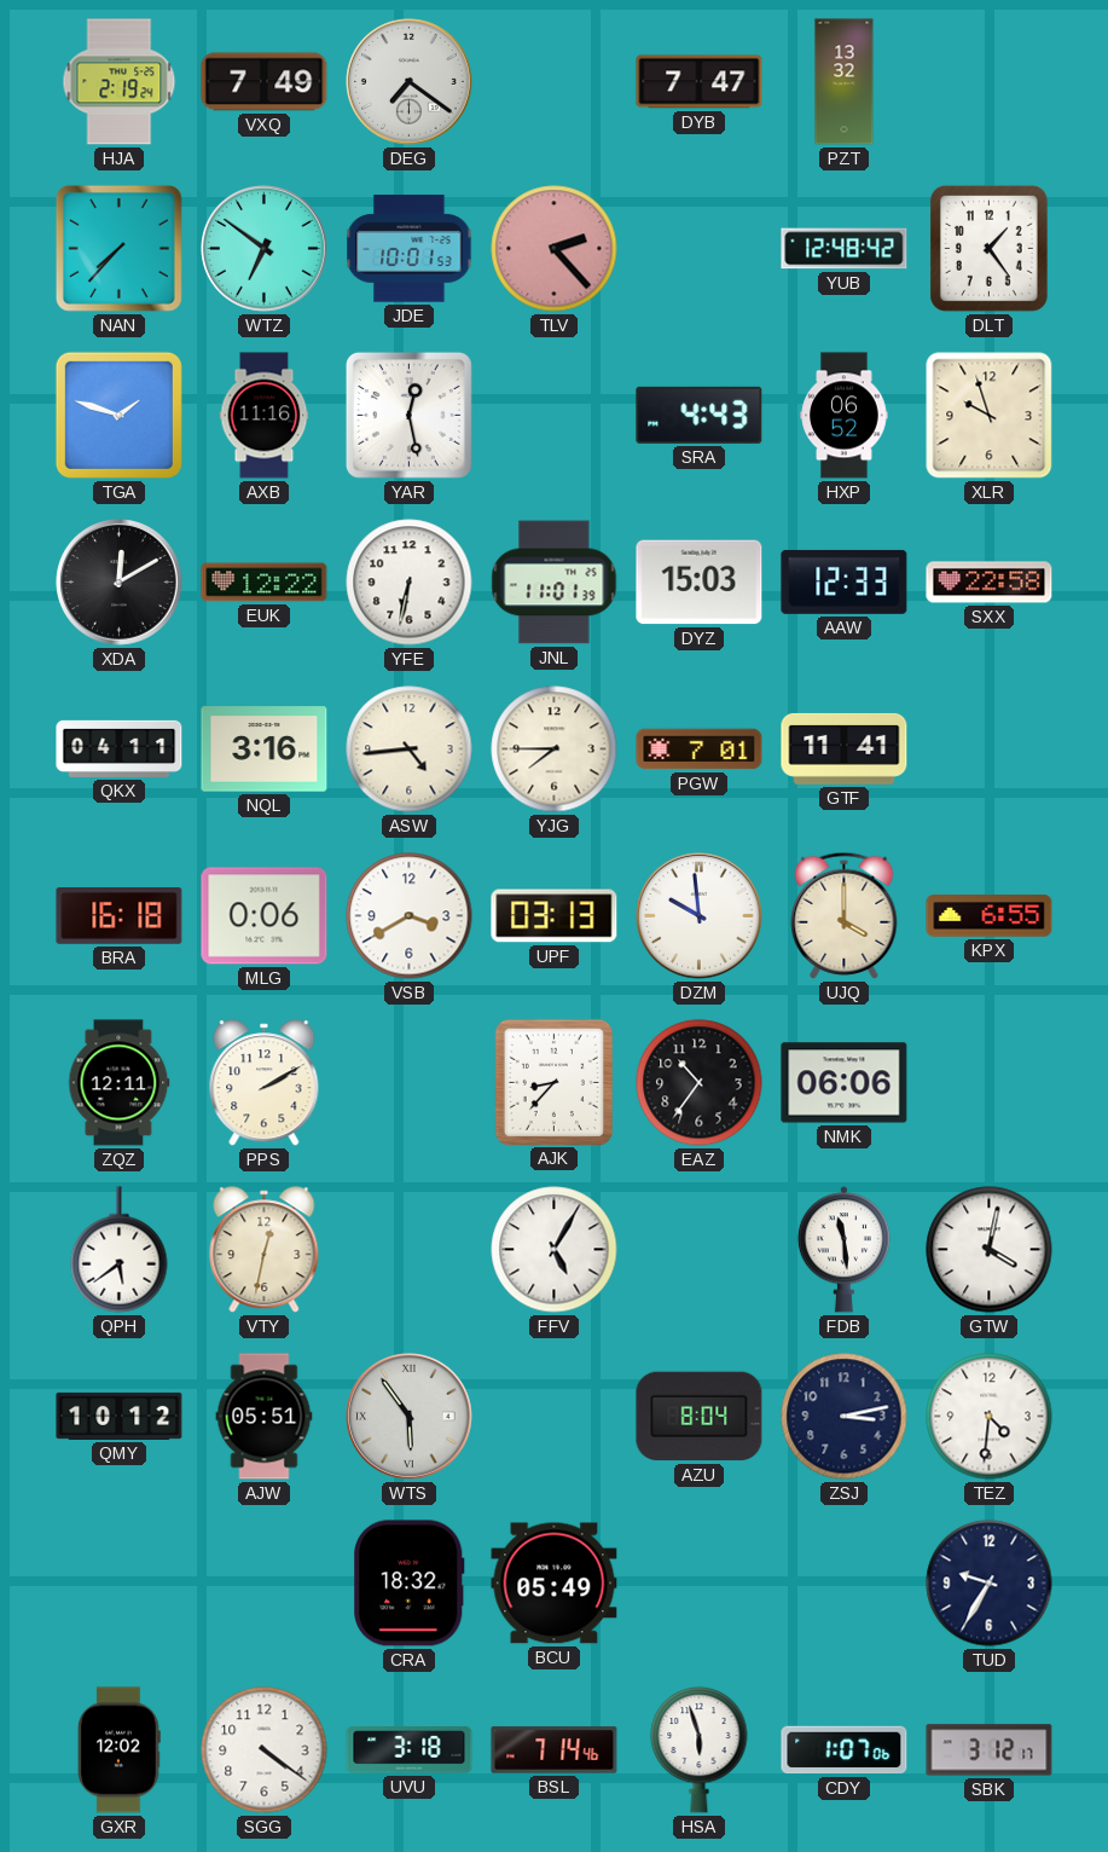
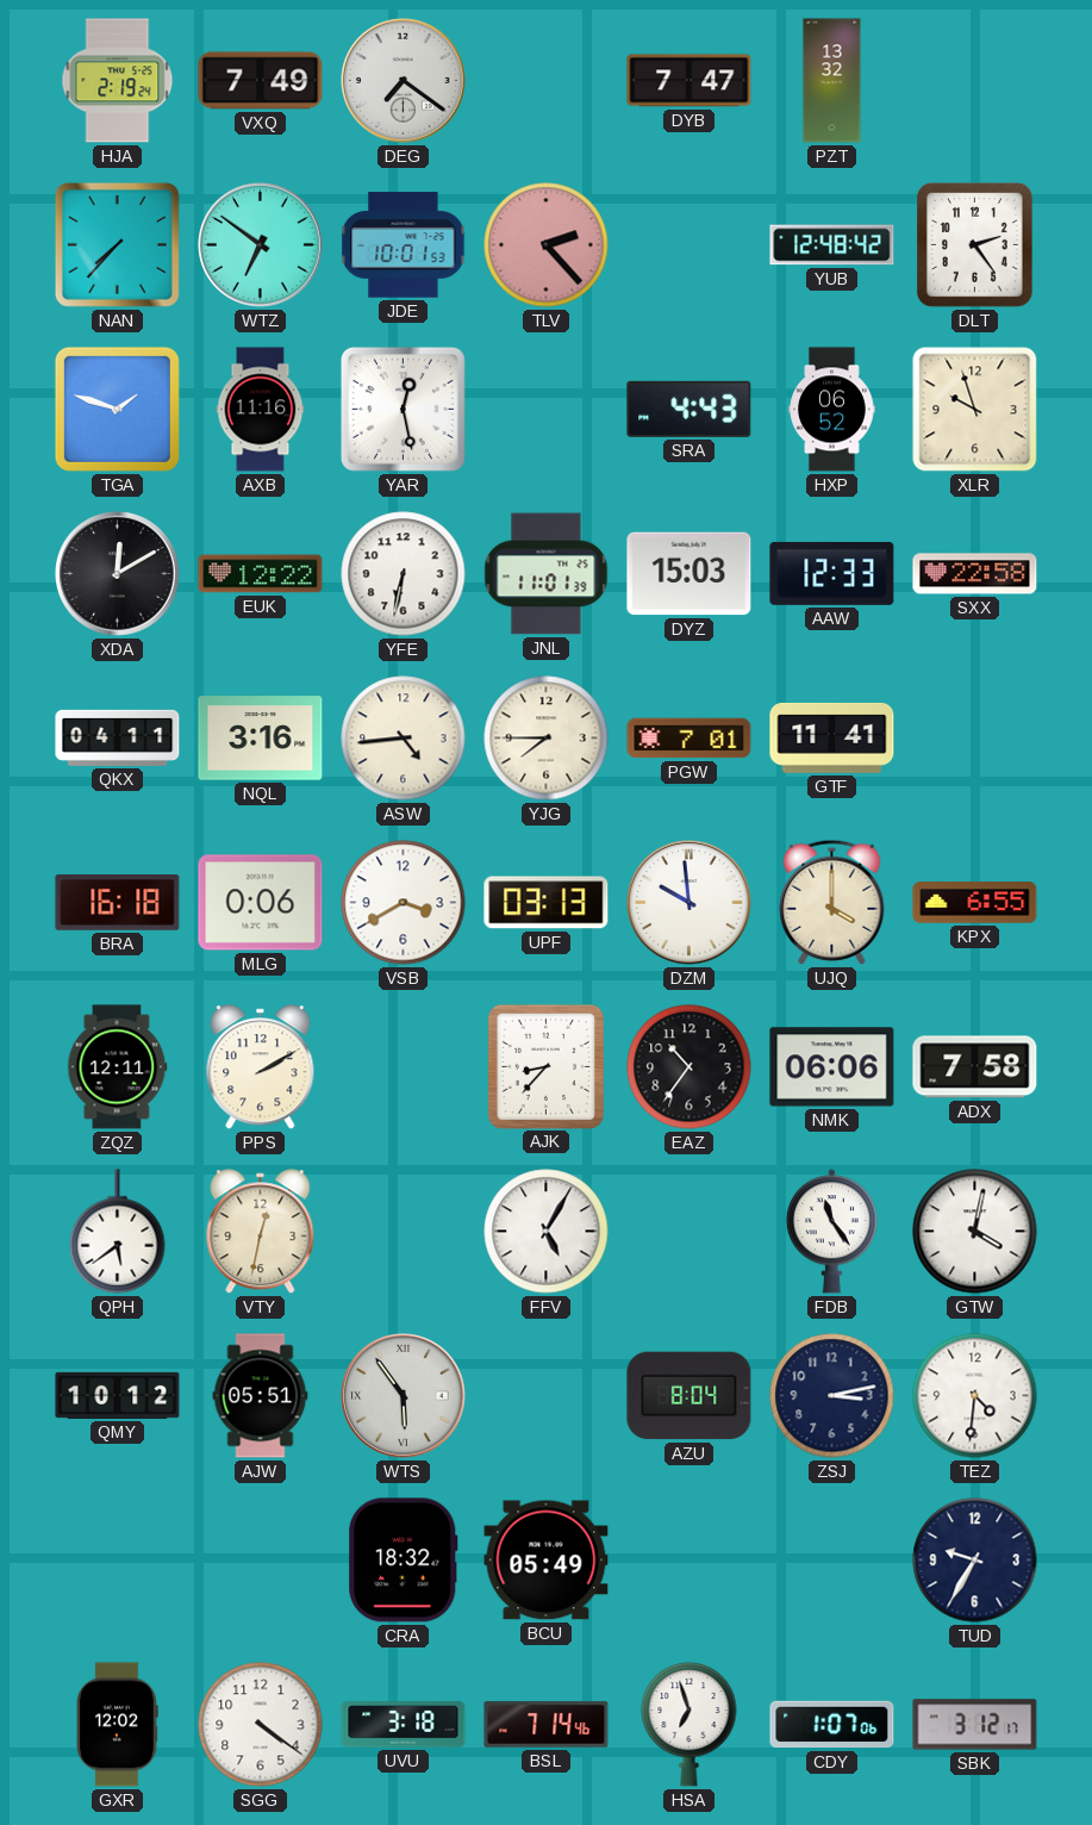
DLT: 1:24 -> 2:24 (975, 245)
ADX: none -> 7:58 (975, 1067)
FDB: 11:29 -> 11:24 (831, 1232)
HSA: 5:57 -> 6:57 (689, 1724)
